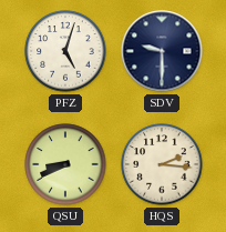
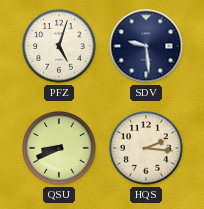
SDV: 9:30 -> 9:29 (146, 46)
